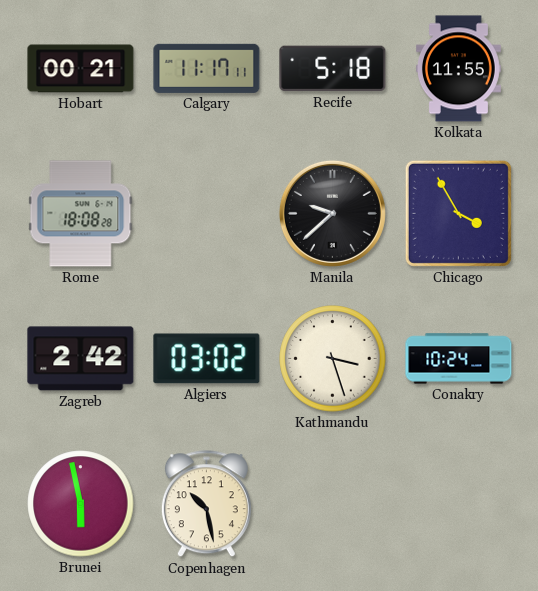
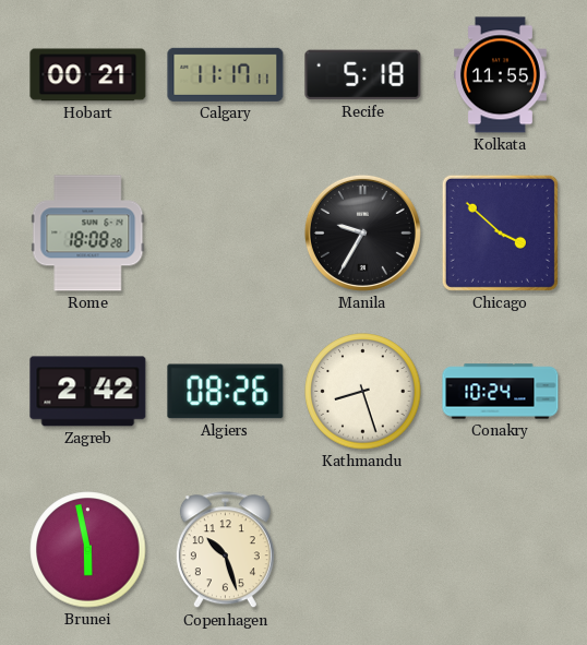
Manila: 9:38 -> 9:35 (362, 232)
Chicago: 3:55 -> 3:52 (500, 232)
Algiers: 03:02 -> 08:26 (226, 392)
Kathmandu: 3:27 -> 8:27 (363, 392)
Copenhagen: 10:28 -> 10:27 (225, 550)
